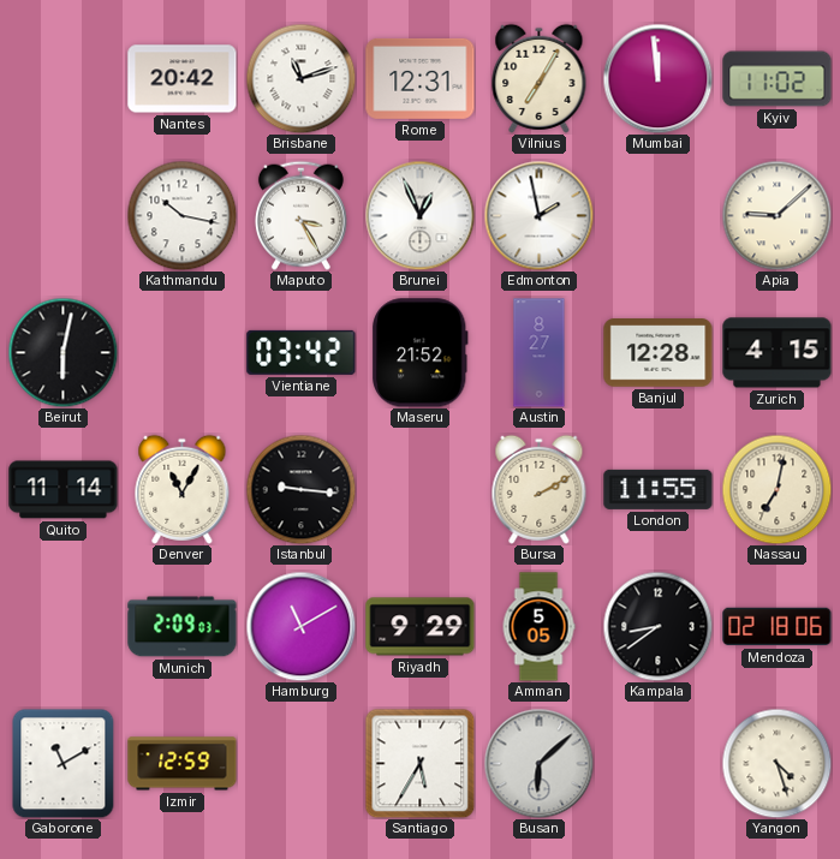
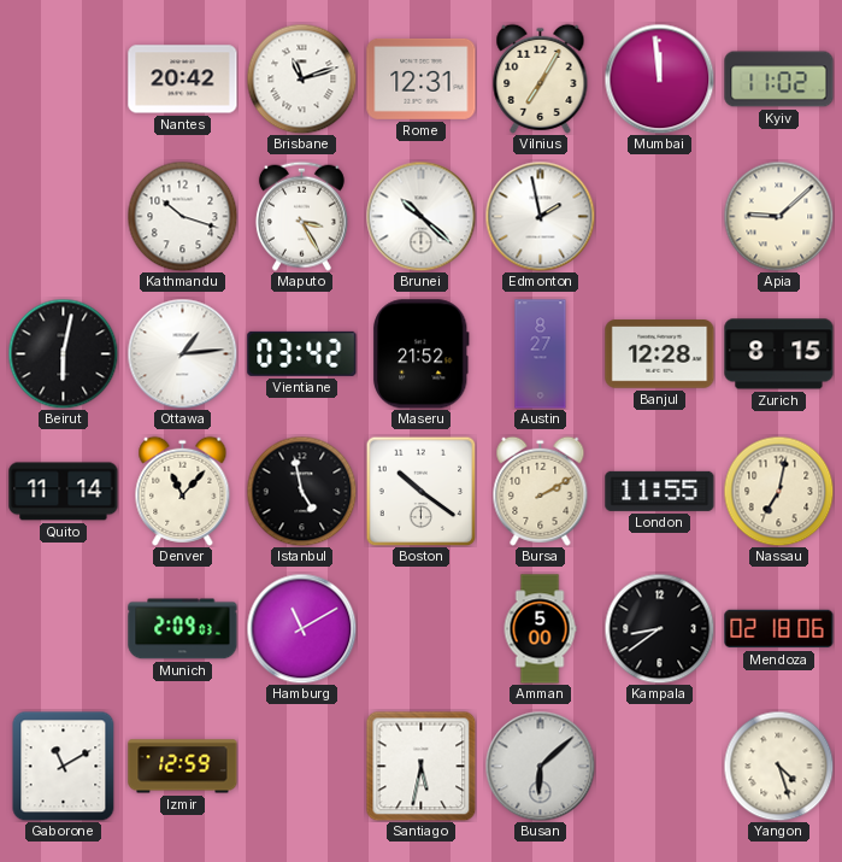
Kathmandu: 10:17 -> 10:18 (182, 216)
Brunei: 12:56 -> 10:22 (420, 216)
Ottawa: none -> 1:14 (182, 353)
Zurich: 4:15 -> 8:15 (779, 354)
Denver: 11:05 -> 11:07 (183, 491)
Istanbul: 9:16 -> 4:58 (301, 491)
Boston: none -> 10:21 (420, 491)
Riyadh: 9:29 -> none (421, 627)
Amman: 5:05 -> 5:00 (540, 629)
Santiago: 5:35 -> 5:32 (420, 766)
